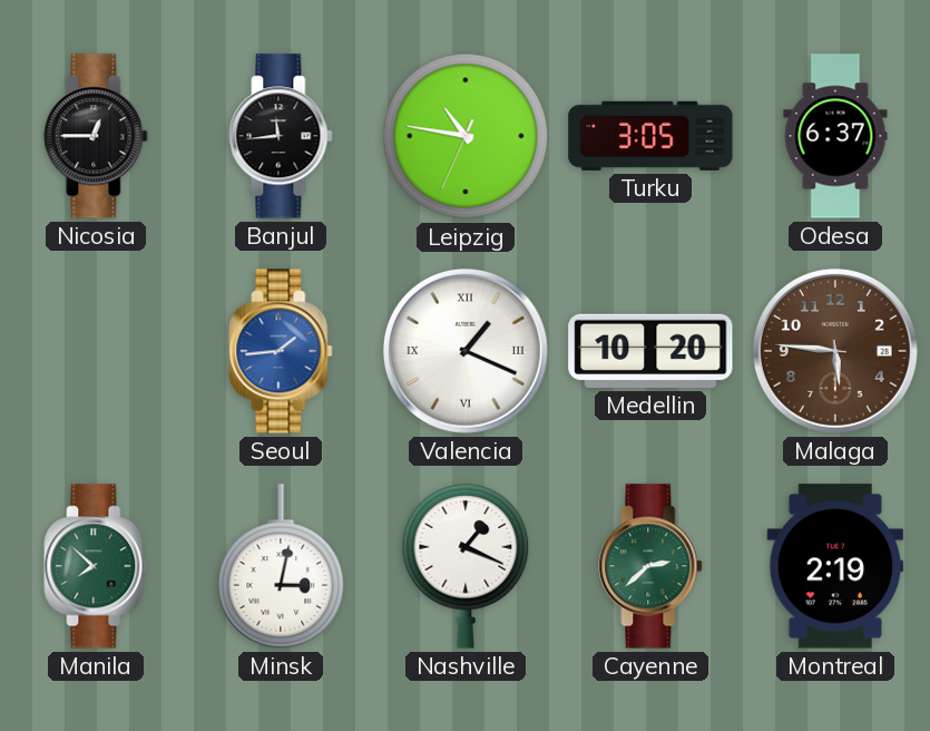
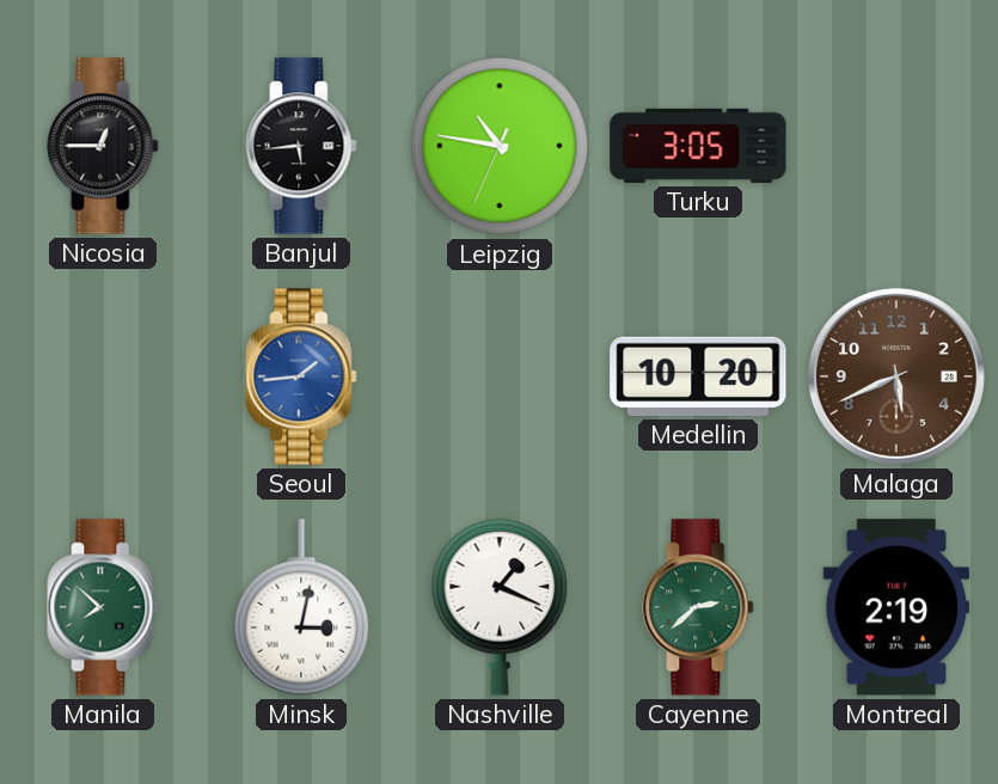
Banjul: 11:44 -> 5:44 (301, 146)
Odesa: 6:37 -> none (835, 136)
Valencia: 1:19 -> none (466, 351)
Malaga: 5:46 -> 5:41 (896, 376)
